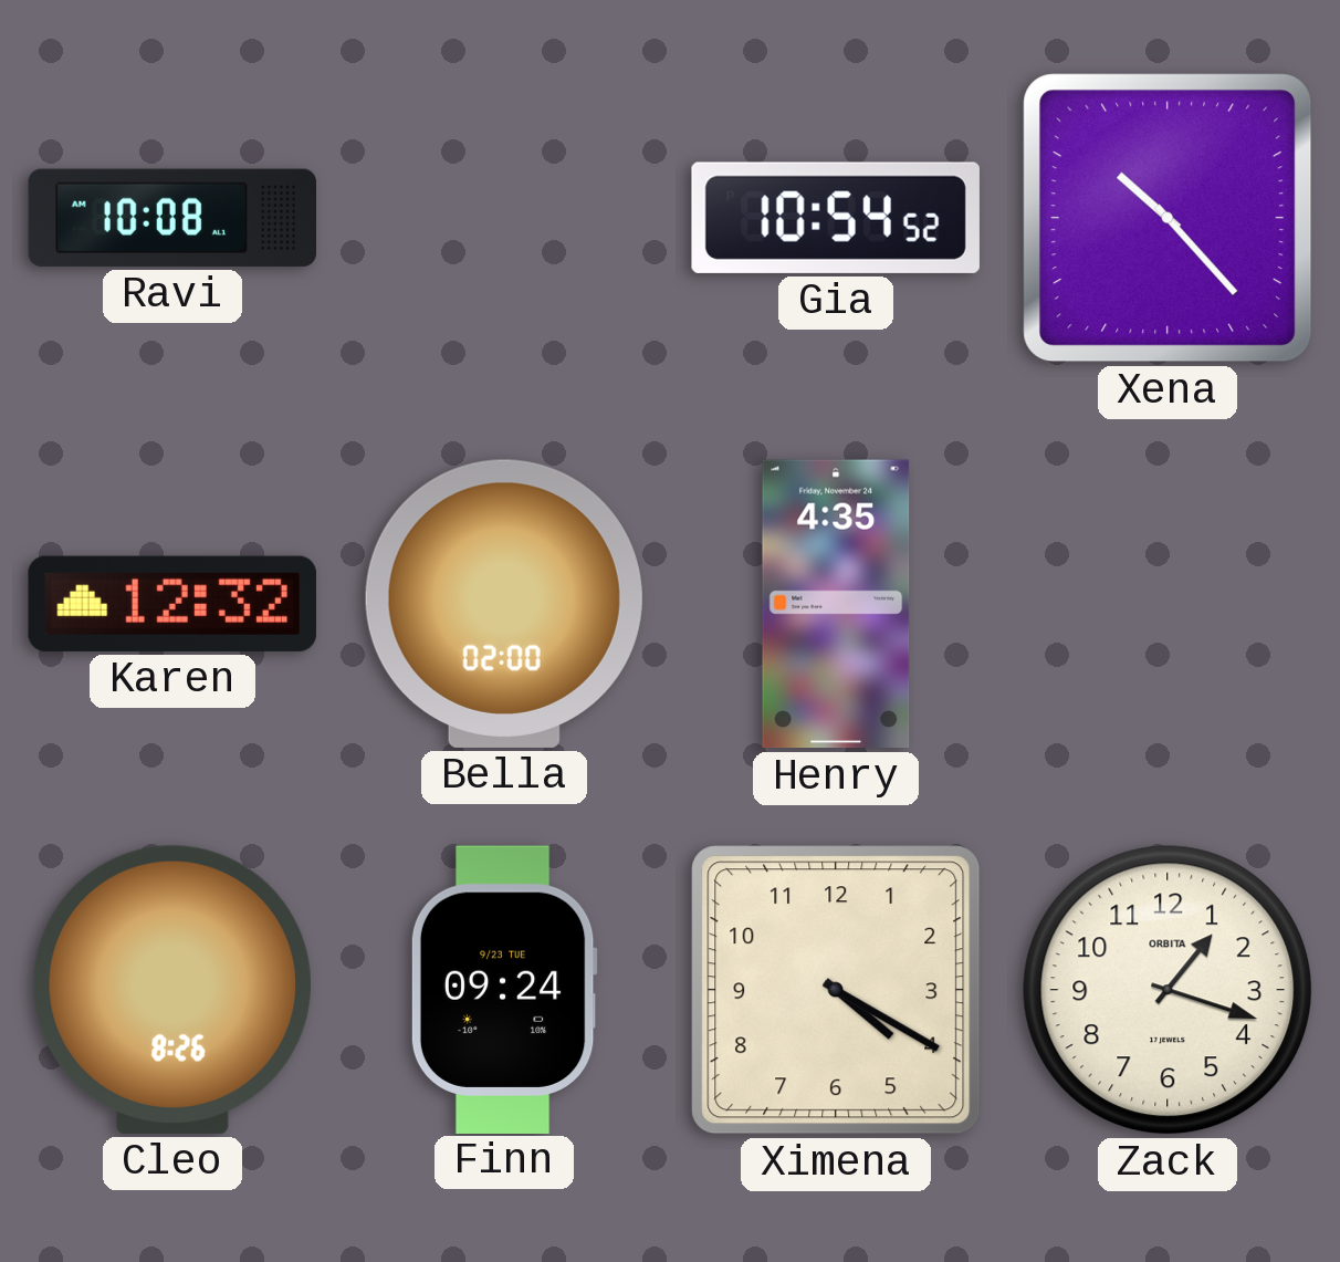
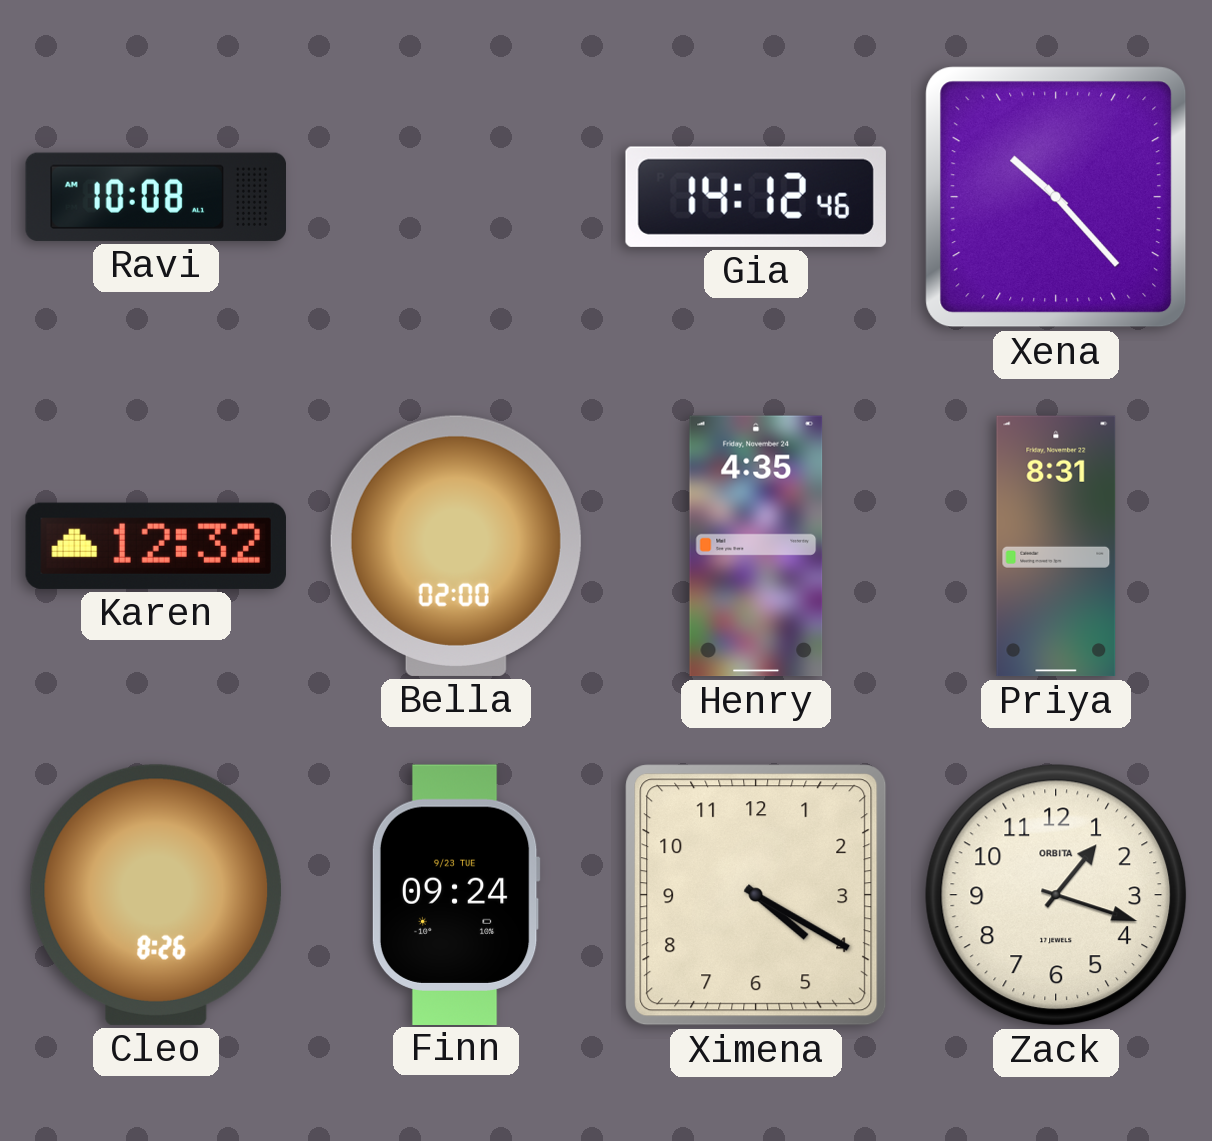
Gia: 10:54 -> 14:12 (756, 197)
Priya: none -> 8:31 (1056, 546)
